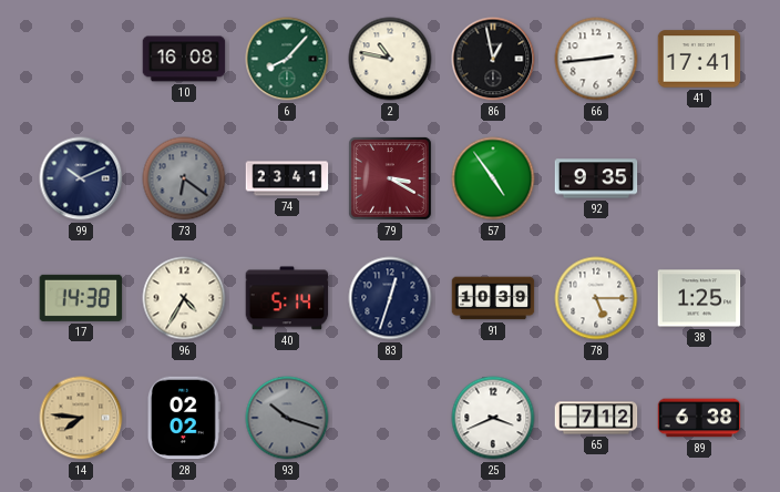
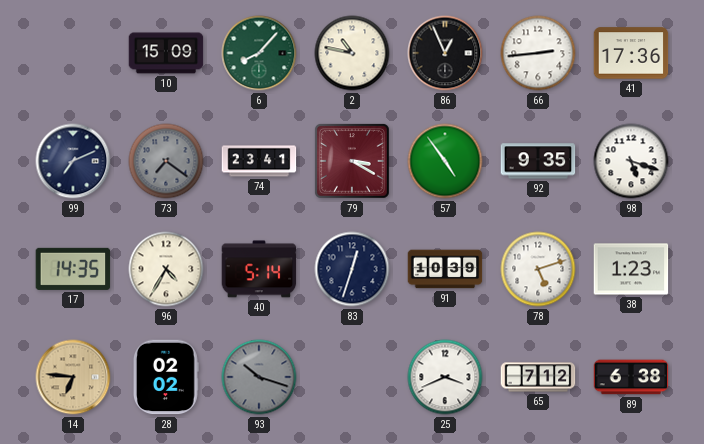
10: 16:08 -> 15:09 (166, 53)
86: 12:58 -> 12:56 (445, 53)
41: 17:41 -> 17:36 (631, 53)
99: 10:11 -> 7:11 (73, 161)
73: 6:21 -> 7:21 (166, 161)
98: none -> 5:18 (631, 161)
17: 14:38 -> 14:35 (73, 269)
78: 5:15 -> 5:12 (538, 269)
38: 1:25 -> 1:23 (631, 269)
14: 7:46 -> 6:46 (73, 377)
